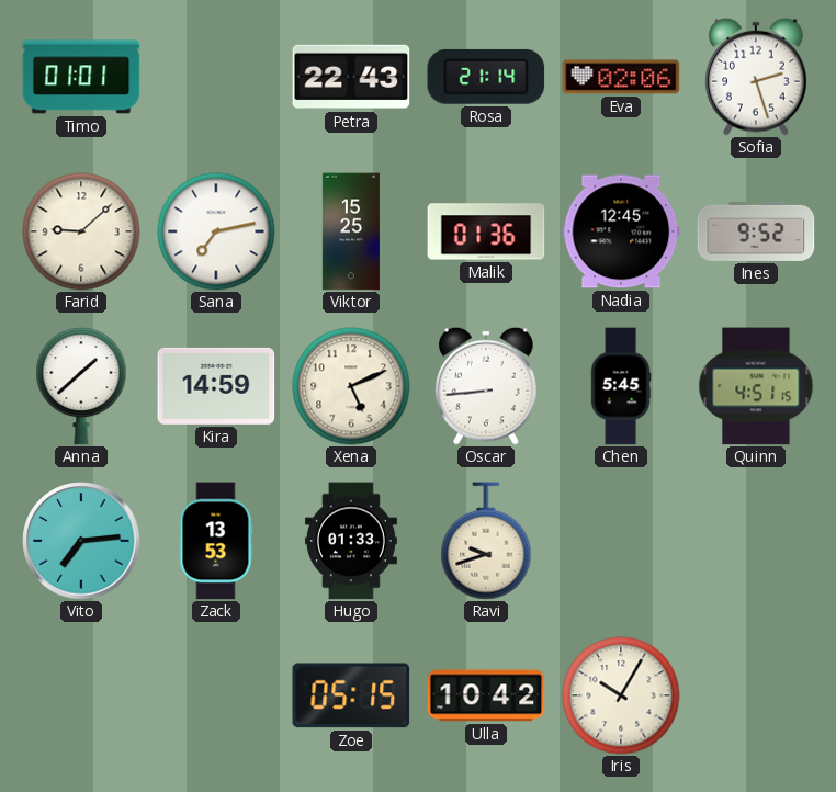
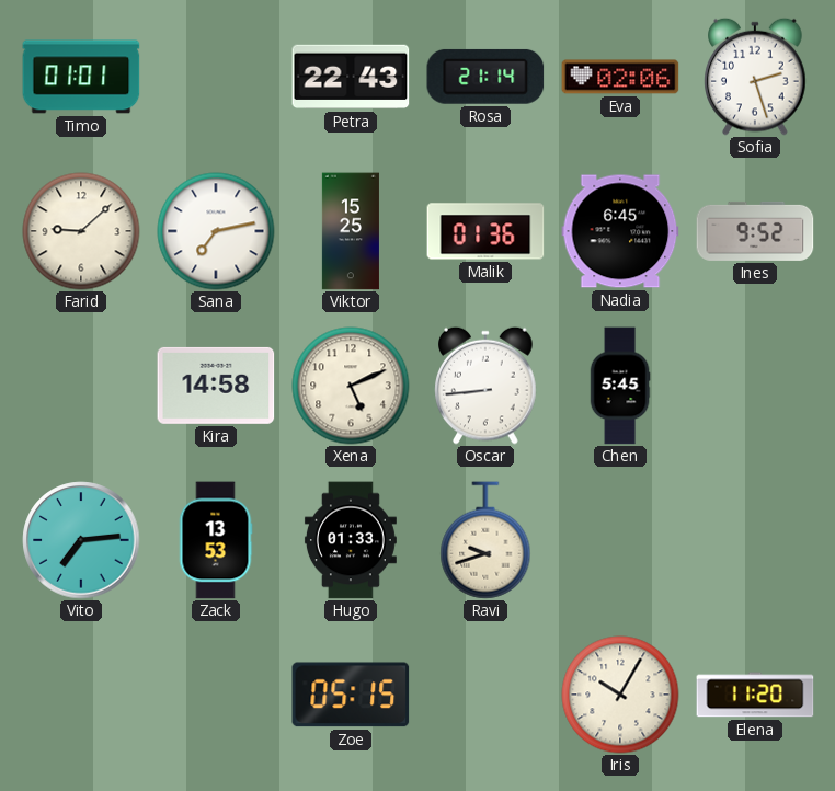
Nadia: 12:45 -> 6:45 (620, 231)
Anna: 1:38 -> none (81, 387)
Kira: 14:59 -> 14:58 (216, 386)
Quinn: 4:51 -> none (756, 386)
Ulla: 10:42 -> none (486, 695)
Elena: none -> 11:20 (755, 695)
